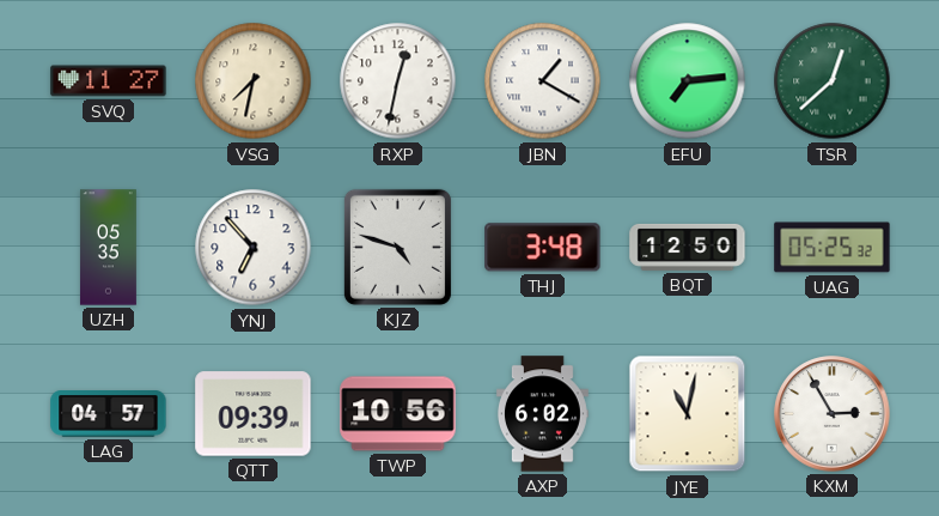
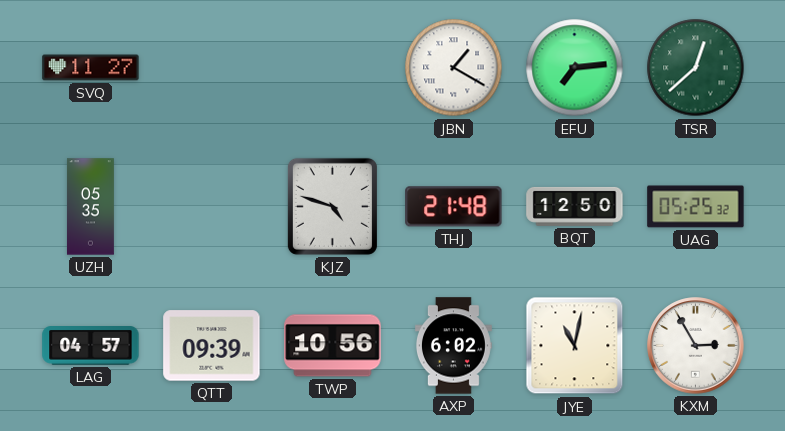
VSG: 7:32 -> none (254, 81)
RXP: 12:32 -> none (398, 81)
YNJ: 6:53 -> none (254, 248)
THJ: 3:48 -> 21:48 (454, 207)
